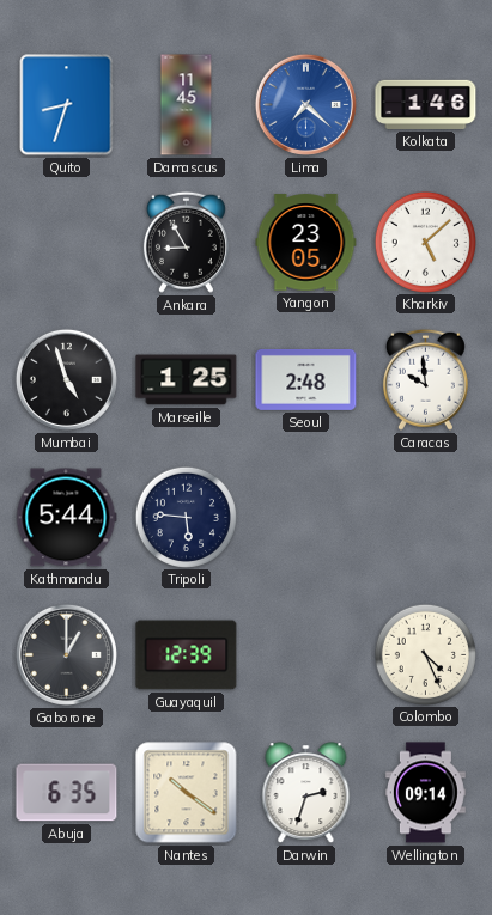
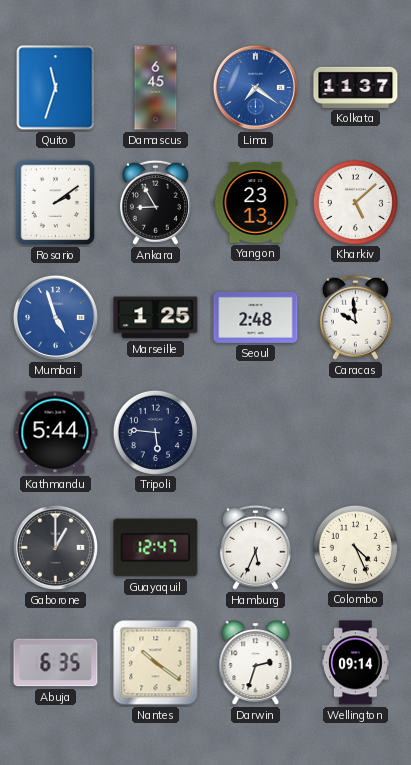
Quito: 8:33 -> 11:33 (56, 88)
Damascus: 11:45 -> 6:45 (156, 88)
Lima: 7:22 -> 7:21 (255, 87)
Kolkata: 1:46 -> 11:37 (356, 87)
Rosario: none -> 2:09 (56, 203)
Yangon: 23:05 -> 23:13 (256, 203)
Mumbai dial: black -> blue (55, 317)
Guayaquil: 12:39 -> 12:47 (156, 548)
Hamburg: none -> 5:34 (255, 547)
